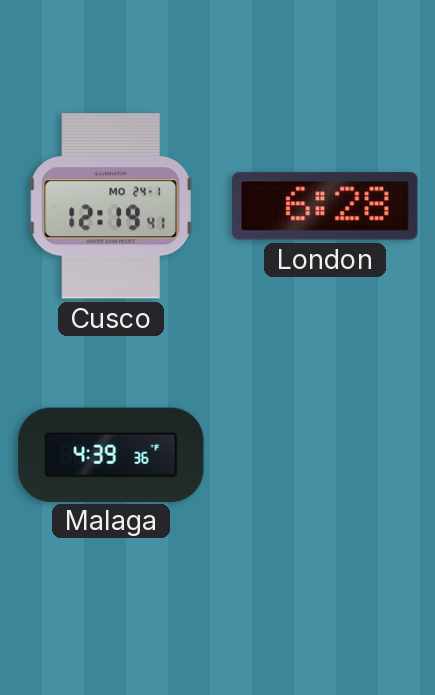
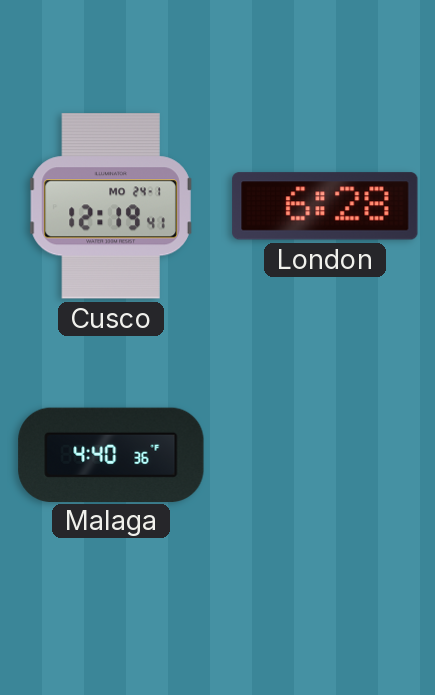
Malaga: 4:39 -> 4:40 (111, 454)
